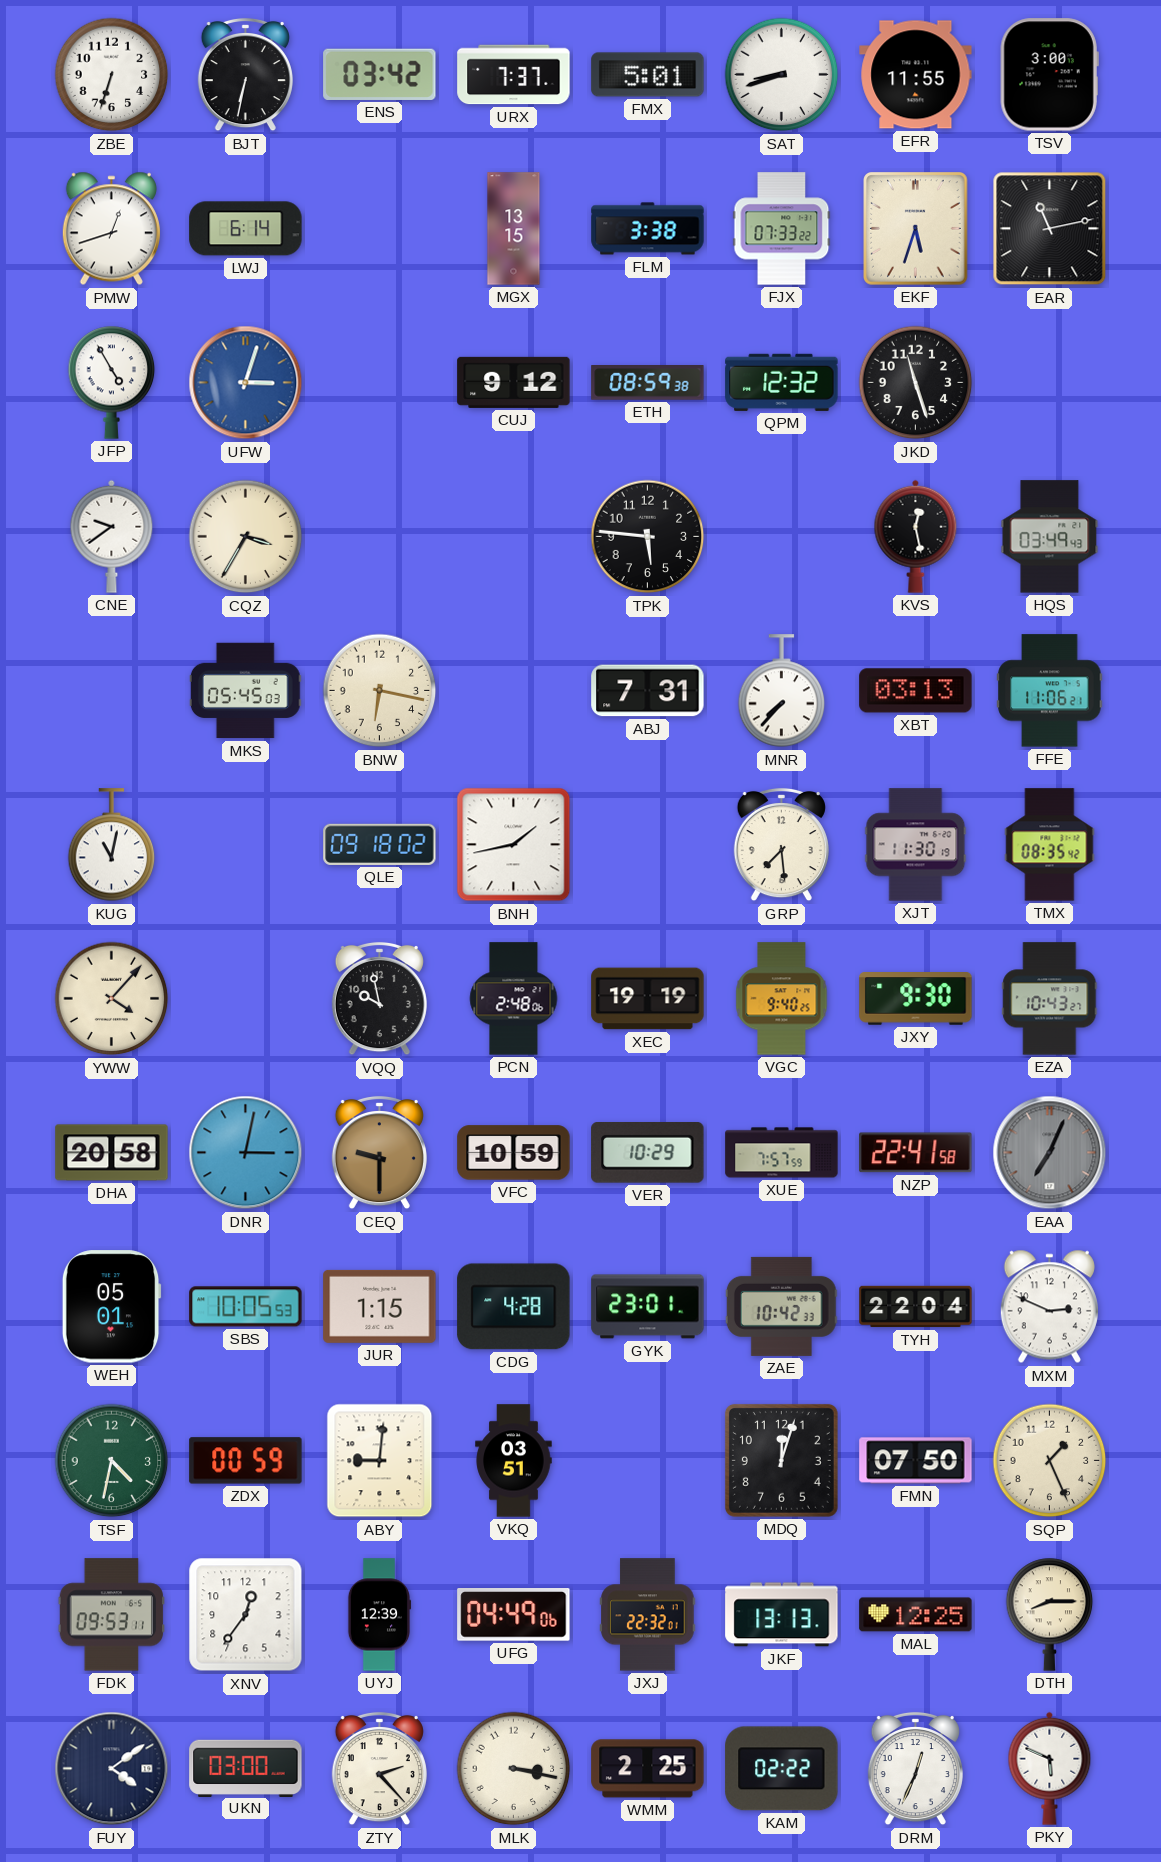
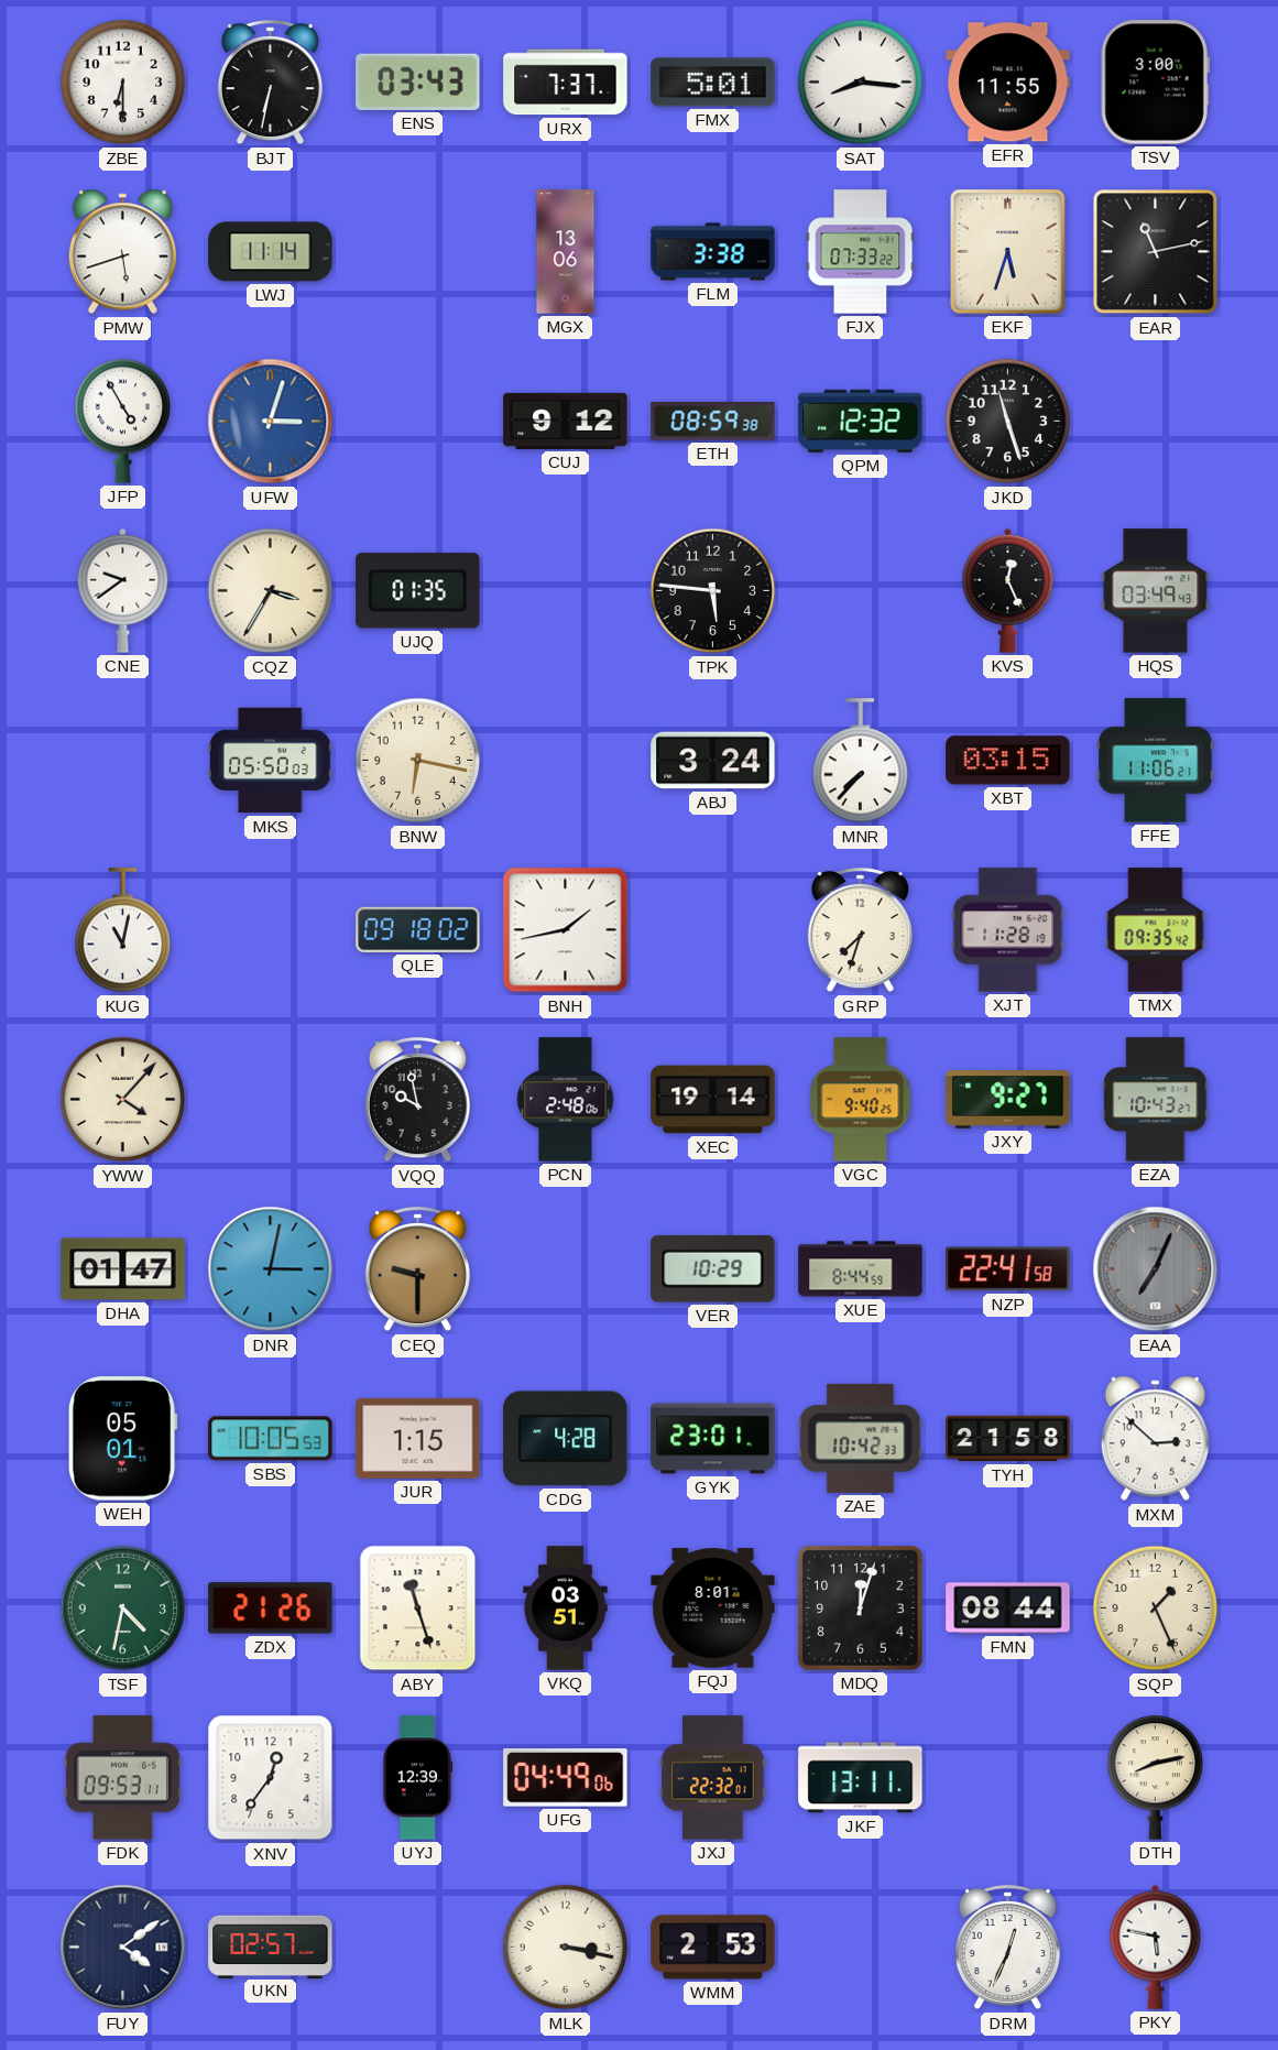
ZBE: 6:33 -> 6:30 (123, 83)
ENS: 03:42 -> 03:43 (418, 81)
SAT: 8:42 -> 8:16 (861, 83)
PMW: 12:42 -> 5:42 (122, 252)
LWJ: 6:14 -> 11:14 (271, 252)
MGX: 13:15 -> 13:06 (566, 252)
UJQ: none -> 01:35 (418, 591)
KVS: 12:28 -> 12:26 (1008, 590)
MKS: 05:45 -> 05:50 (270, 761)
ABJ: 7:31 -> 3:24 (713, 761)
XBT: 03:13 -> 03:15 (1008, 761)
GRP: 7:29 -> 7:33 (860, 930)
XJT: 11:30 -> 11:28 (1008, 930)
TMX: 08:35 -> 09:35 (1156, 930)
XEC: 19:19 -> 19:14 (713, 1100)
JXY: 9:30 -> 9:27 (1008, 1100)
DHA: 20:58 -> 01:47 (123, 1269)
VFC: 10:59 -> none (514, 1153)
XUE: 7:57 -> 8:44 (861, 1269)
TYH: 22:04 -> 21:58 (1008, 1439)
MXM: 2:49 -> 2:52 (1155, 1439)
ZDX: 00:59 -> 21:26 (271, 1609)
ABY: 9:01 -> 11:27 (418, 1609)
FQJ: none -> 8:01 (713, 1609)
FMN: 07:50 -> 08:44 (1008, 1609)
JKF: 13:13 -> 13:11 (861, 1778)
MAL: 12:25 -> none (916, 1615)
DTH: 8:15 -> 8:13 (1156, 1777)
UKN: 03:00 -> 02:57 (271, 1947)
ZTY: 2:23 -> none (379, 1769)
WMM: 2:25 -> 2:53 (713, 1948)
KAM: 02:22 -> none (782, 1769)
PKY: 5:49 -> 5:47 (1156, 1947)
